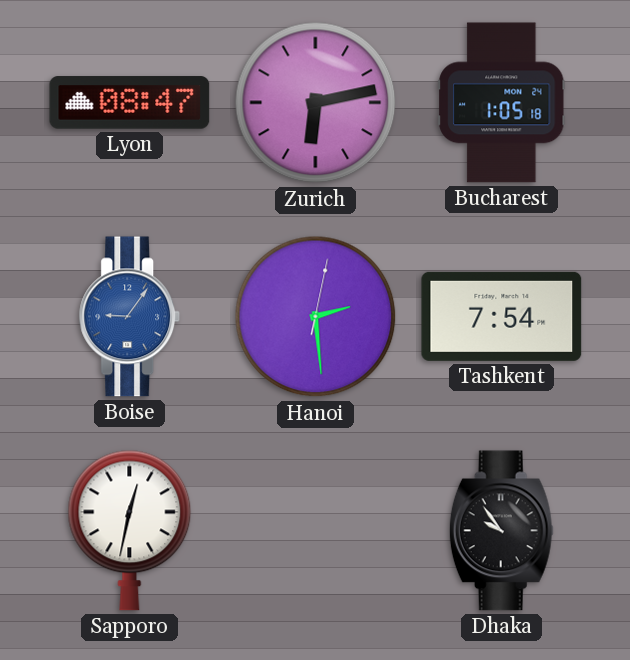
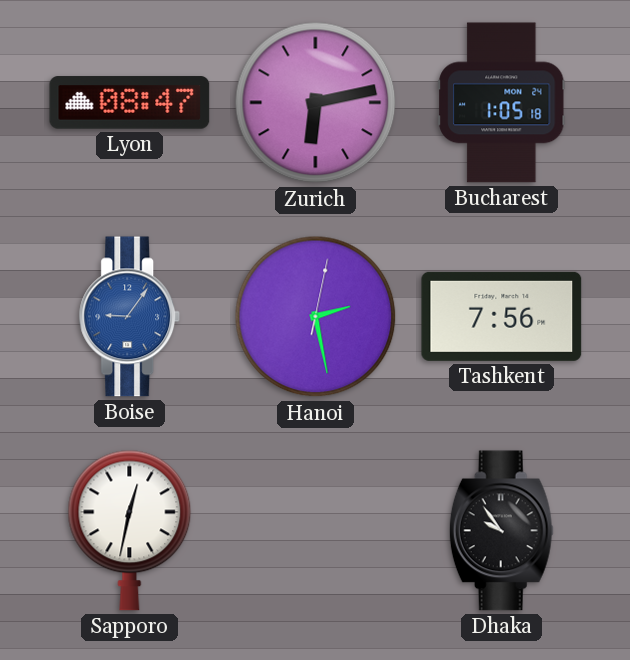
Hanoi: 2:29 -> 2:28 (316, 317)
Tashkent: 7:54 -> 7:56 (502, 316)
